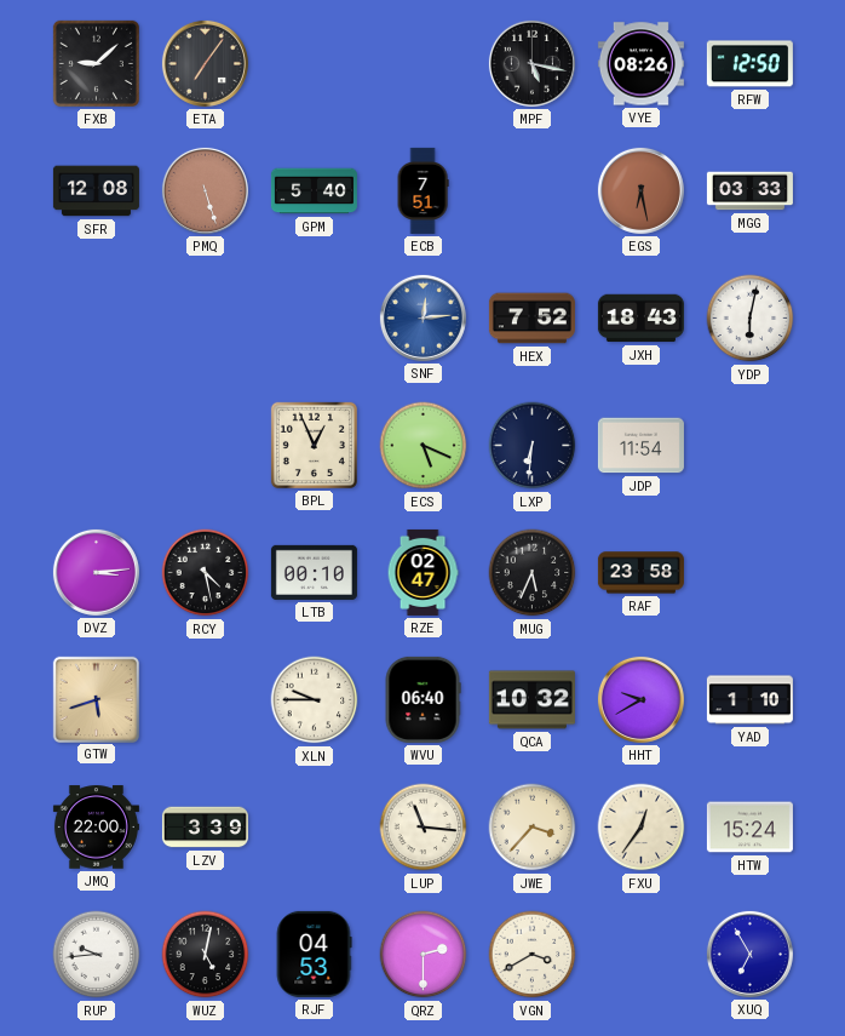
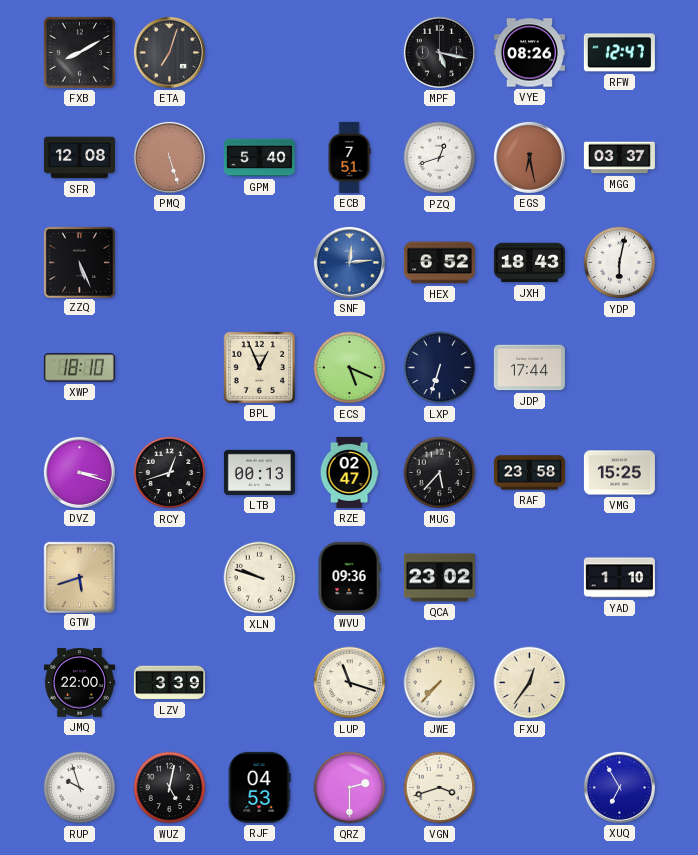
FXB: 9:08 -> 8:10 (79, 52)
ETA: 7:06 -> 7:03 (169, 52)
RFW: 12:50 -> 12:47 (619, 53)
PZQ: none -> 12:42 (440, 158)
MGG: 03:33 -> 03:37 (619, 158)
ZZQ: none -> 5:26 (79, 262)
HEX: 7:52 -> 6:52 (439, 263)
XWP: none -> 18:10 (79, 368)
LXP: 6:31 -> 6:33 (440, 368)
JDP: 11:54 -> 17:44 (529, 368)
DVZ: 3:14 -> 3:18 (79, 472)
RCY: 4:28 -> 12:42 (170, 473)
LTB: 00:10 -> 00:13 (259, 472)
MUG: 5:34 -> 5:37 (440, 473)
VMG: none -> 15:25 (619, 473)
XLN: 9:45 -> 9:48 (260, 578)
WVU: 06:40 -> 09:36 (349, 577)
QCA: 10:32 -> 23:02 (439, 578)
HHT: 9:40 -> none (640, 699)
LUP: 11:16 -> 11:18 (350, 683)
JWE: 3:37 -> 7:37 (440, 683)
HTW: 15:24 -> none (749, 828)
RUP: 9:44 -> 9:57 (80, 788)
VGN: 3:40 -> 3:42 (440, 788)
